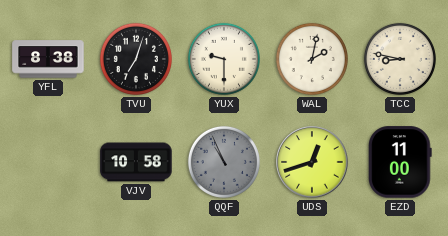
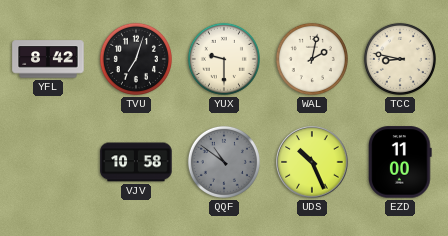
YFL: 8:38 -> 8:42 (48, 59)
QQF: 10:56 -> 10:51 (224, 162)
UDS: 12:42 -> 10:26 (312, 162)
